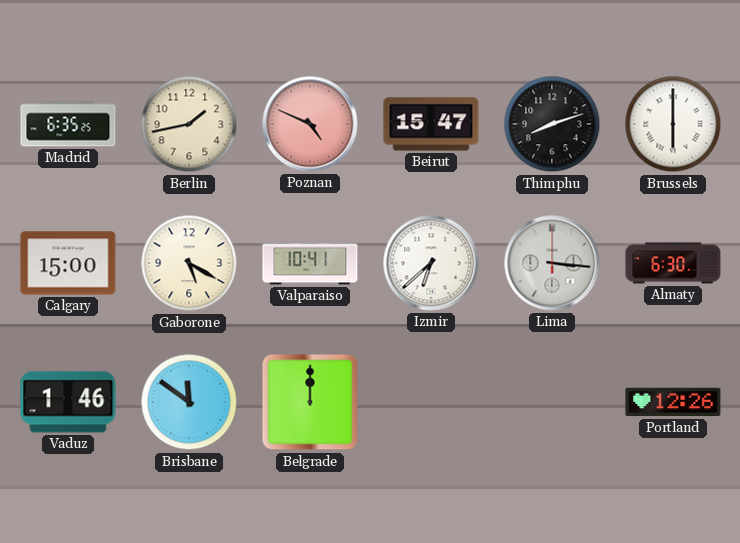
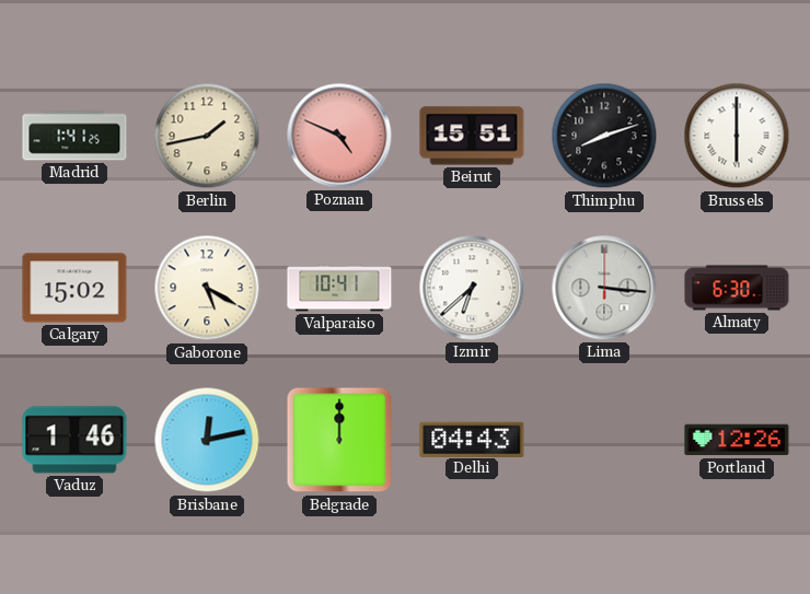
Madrid: 6:35 -> 1:41 (74, 136)
Beirut: 15:47 -> 15:51 (472, 136)
Calgary: 15:00 -> 15:02 (74, 288)
Brisbane: 11:51 -> 12:13 (207, 440)
Delhi: none -> 04:43 (472, 439)
